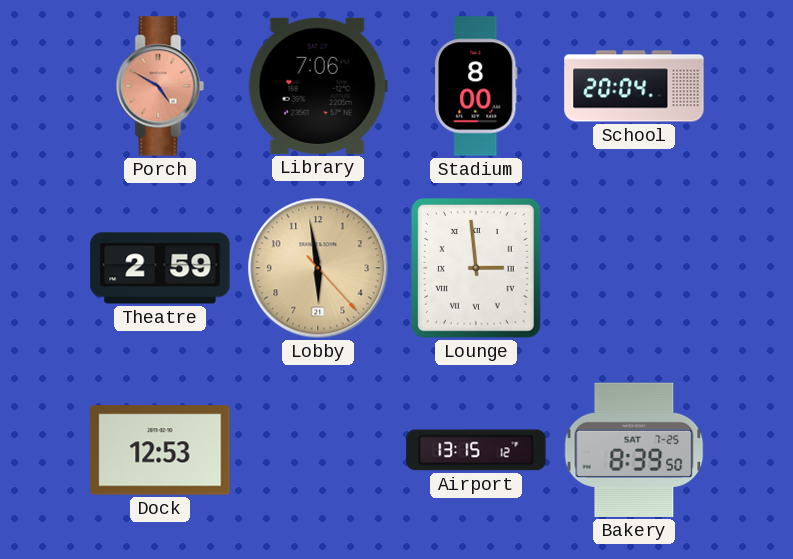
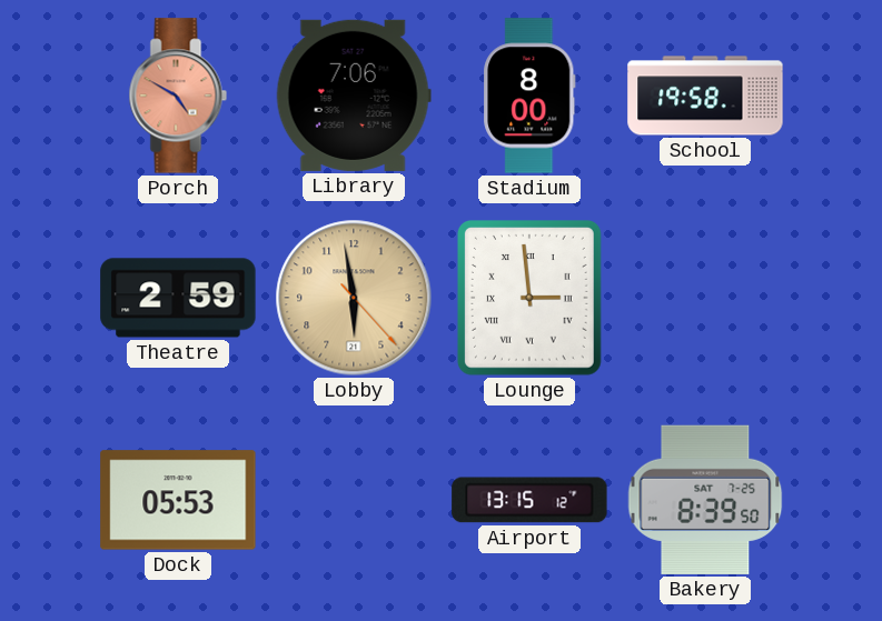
School: 20:04 -> 19:58 (705, 96)
Dock: 12:53 -> 05:53 (178, 500)
